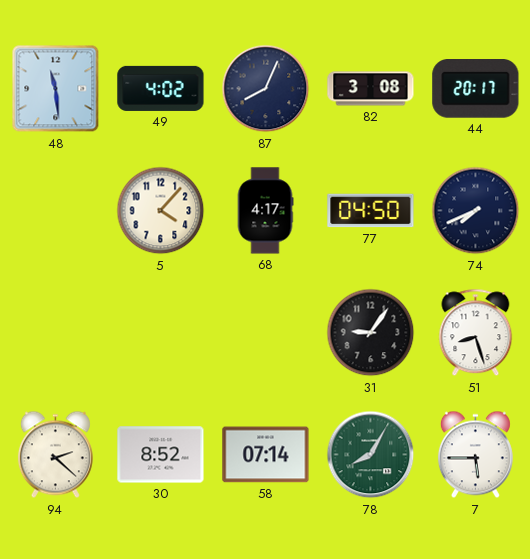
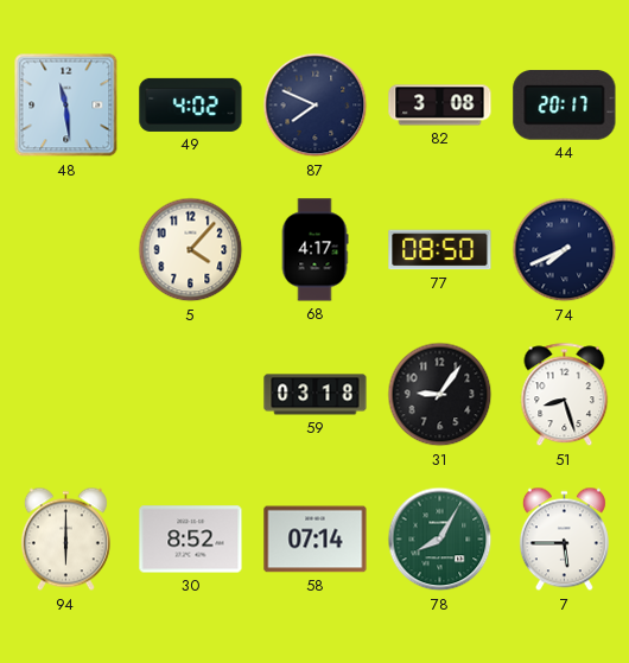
87: 8:04 -> 7:49 (316, 106)
77: 04:50 -> 08:50 (440, 250)
59: none -> 03:18 (316, 395)
94: 2:22 -> 6:00 (65, 540)
